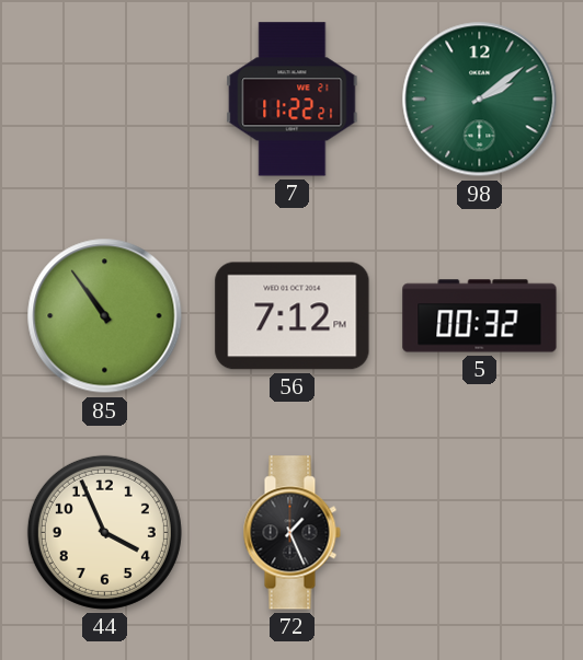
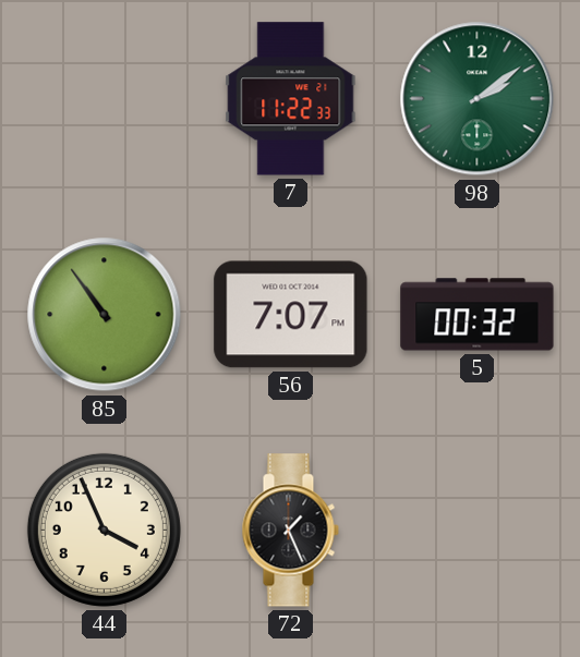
7: 11:22:21 -> 11:22:33 (291, 99)
56: 7:12 -> 7:07 (291, 315)
